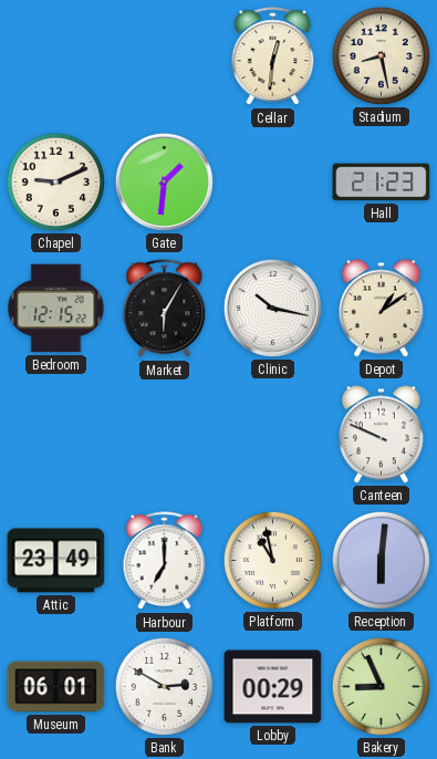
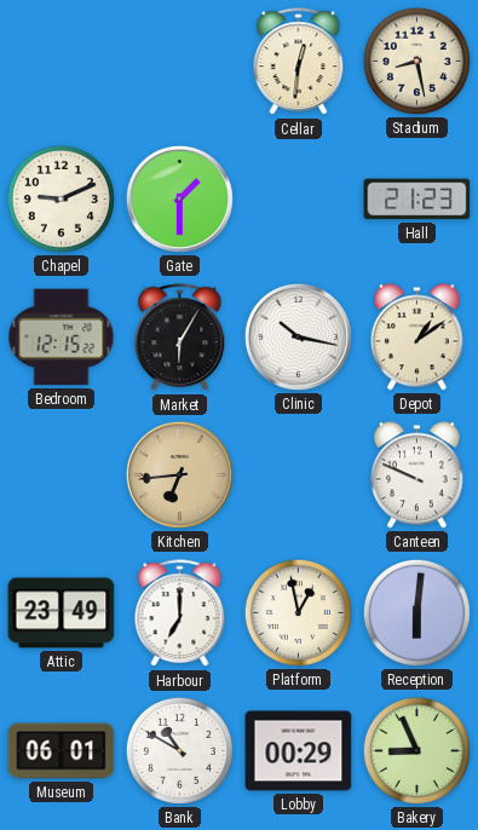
Gate: 1:31 -> 1:30 (179, 198)
Kitchen: none -> 6:44 (179, 474)
Platform: 10:58 -> 12:58 (298, 612)
Bank: 2:50 -> 10:50 (179, 750)
